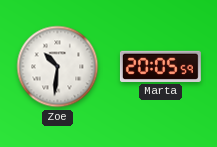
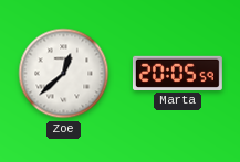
Zoe: 10:31 -> 12:38 (64, 74)
